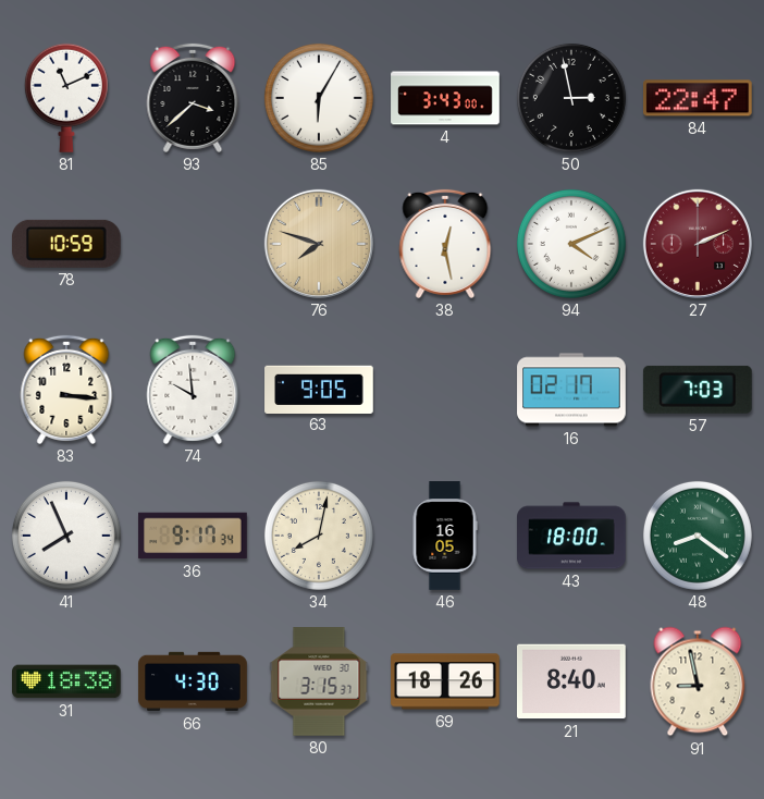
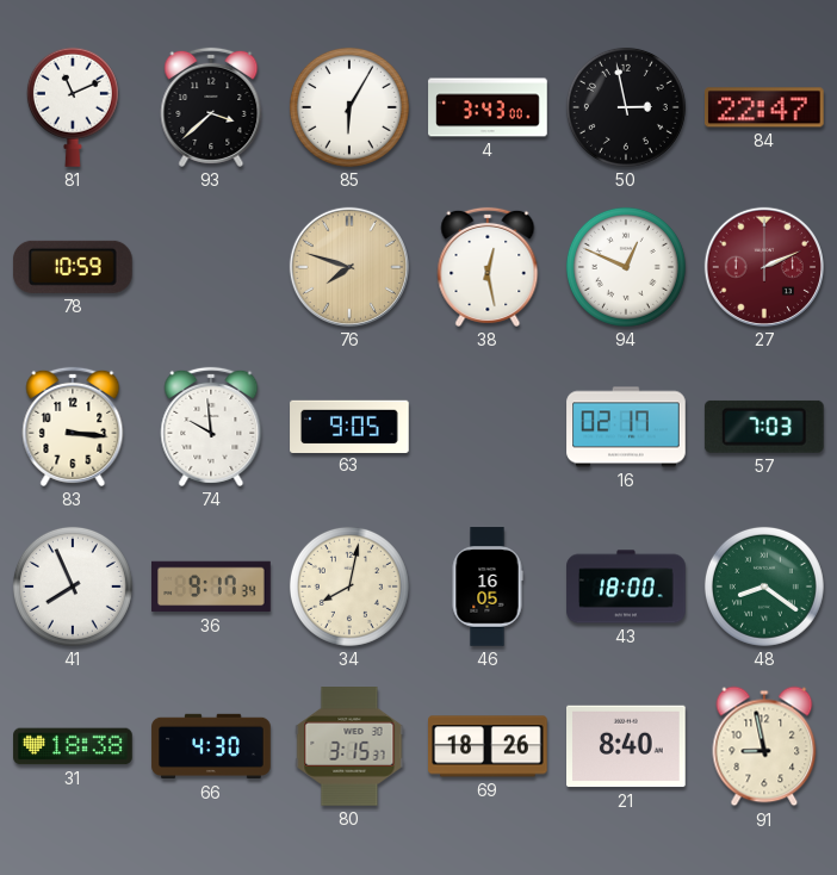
94: 4:11 -> 12:49 (626, 267)
